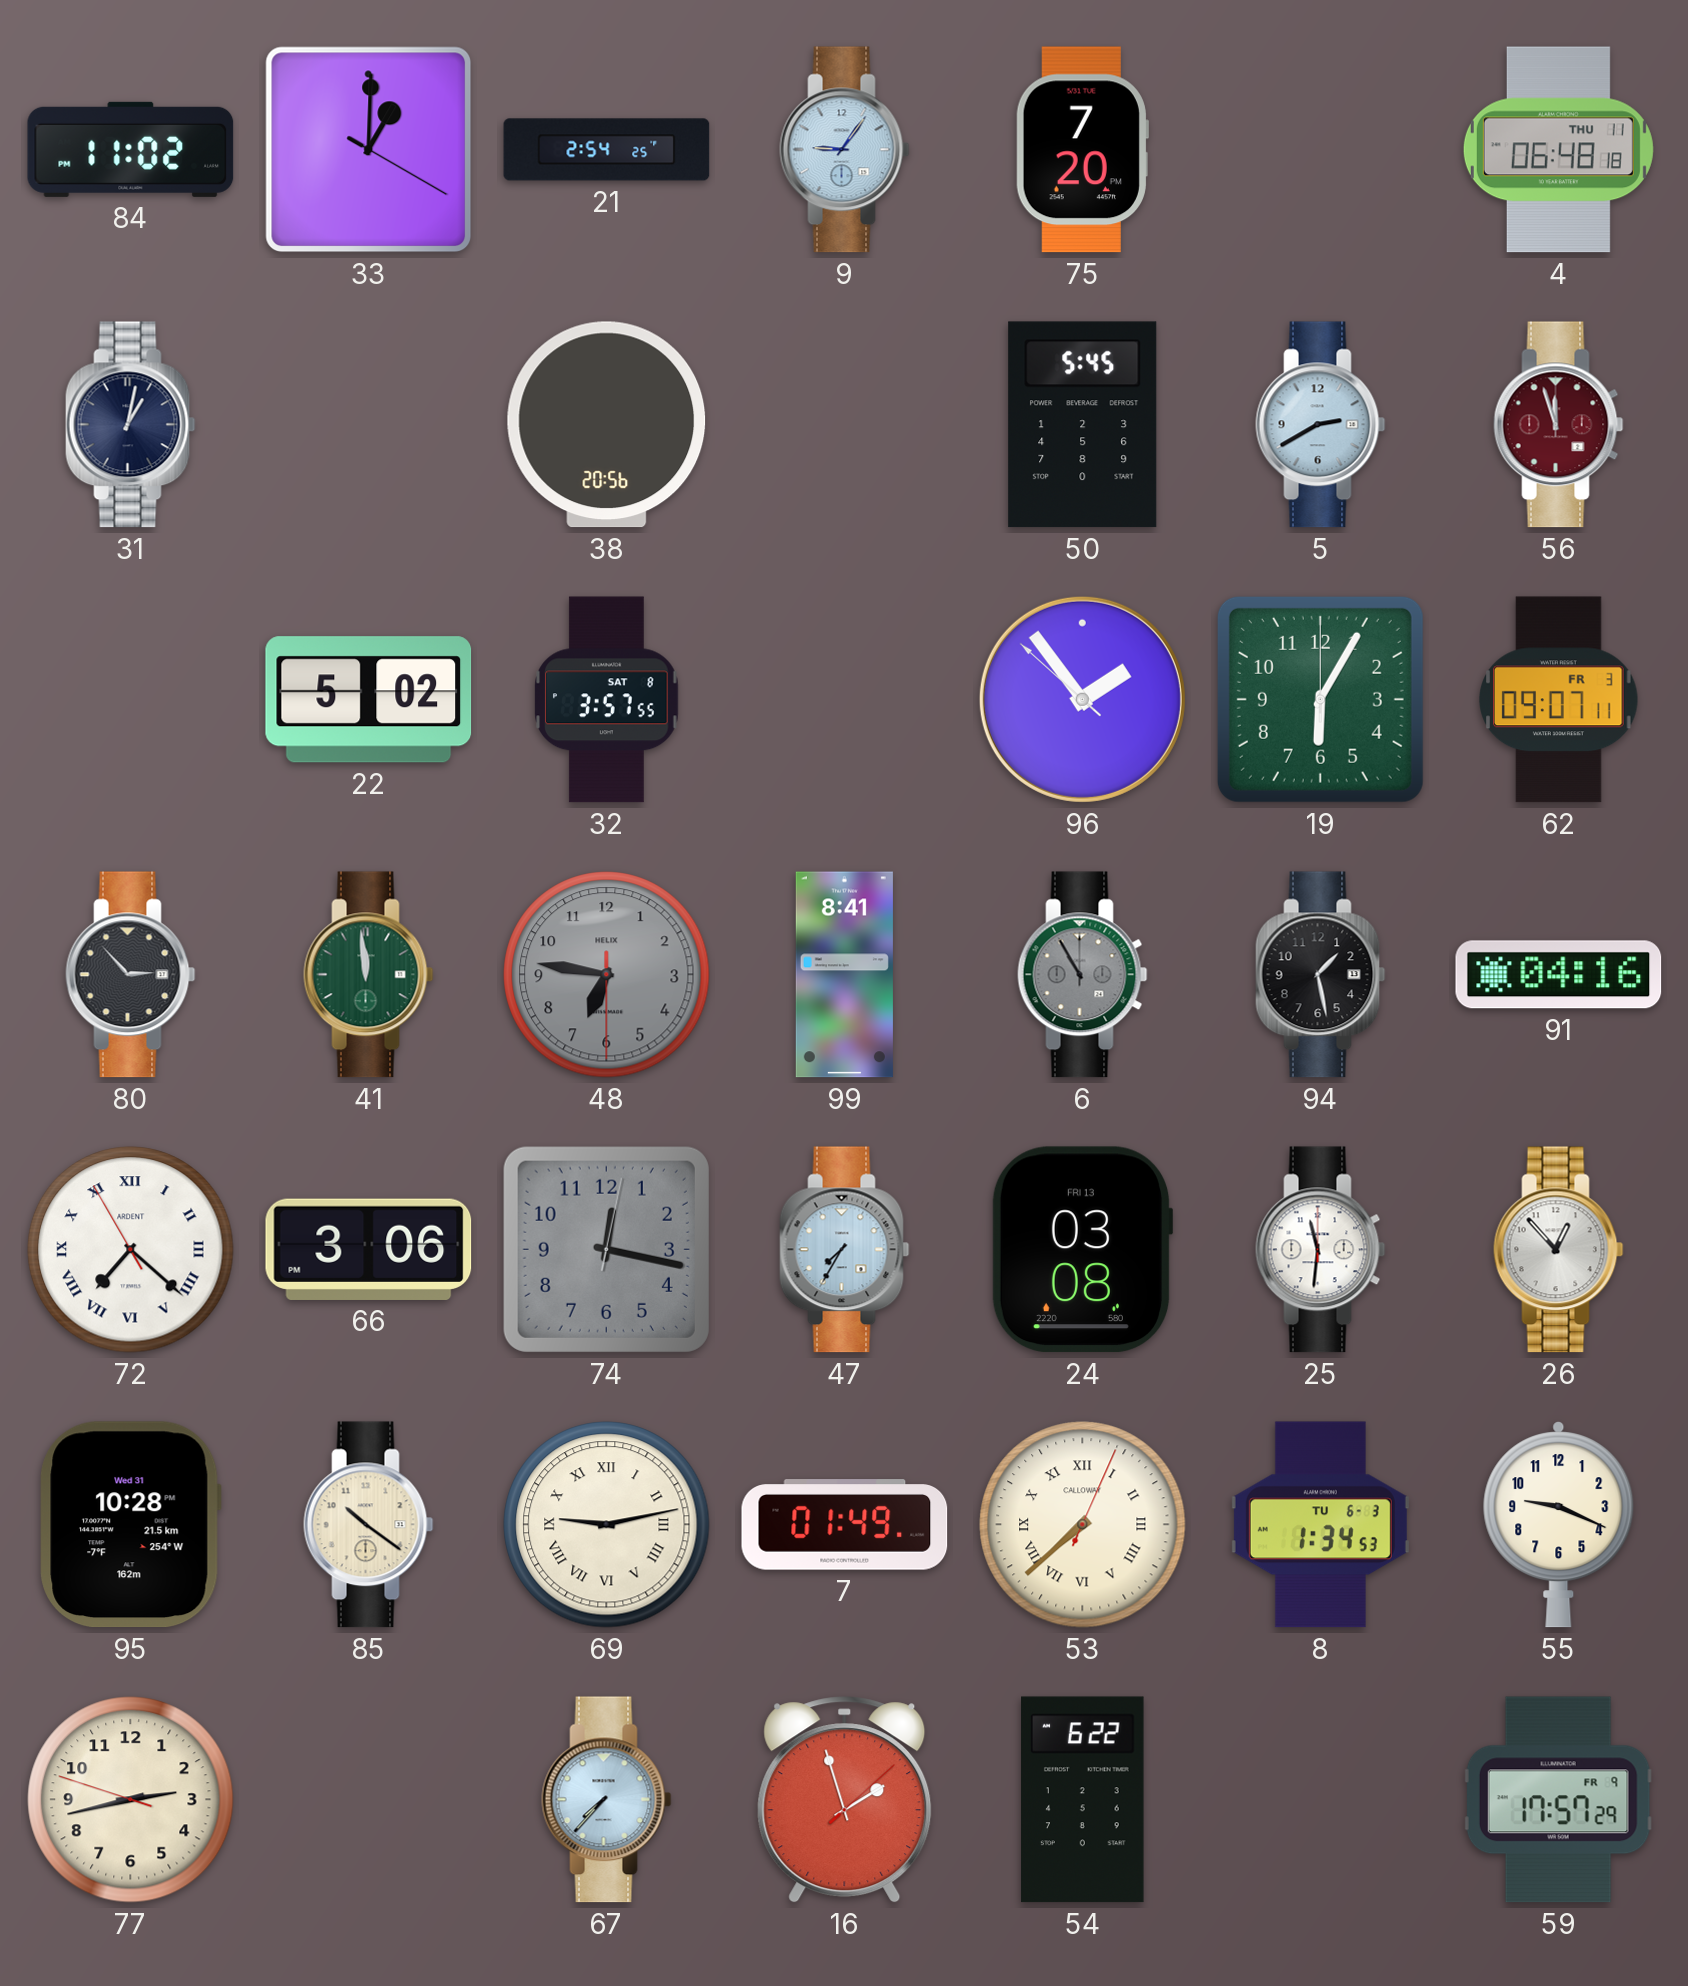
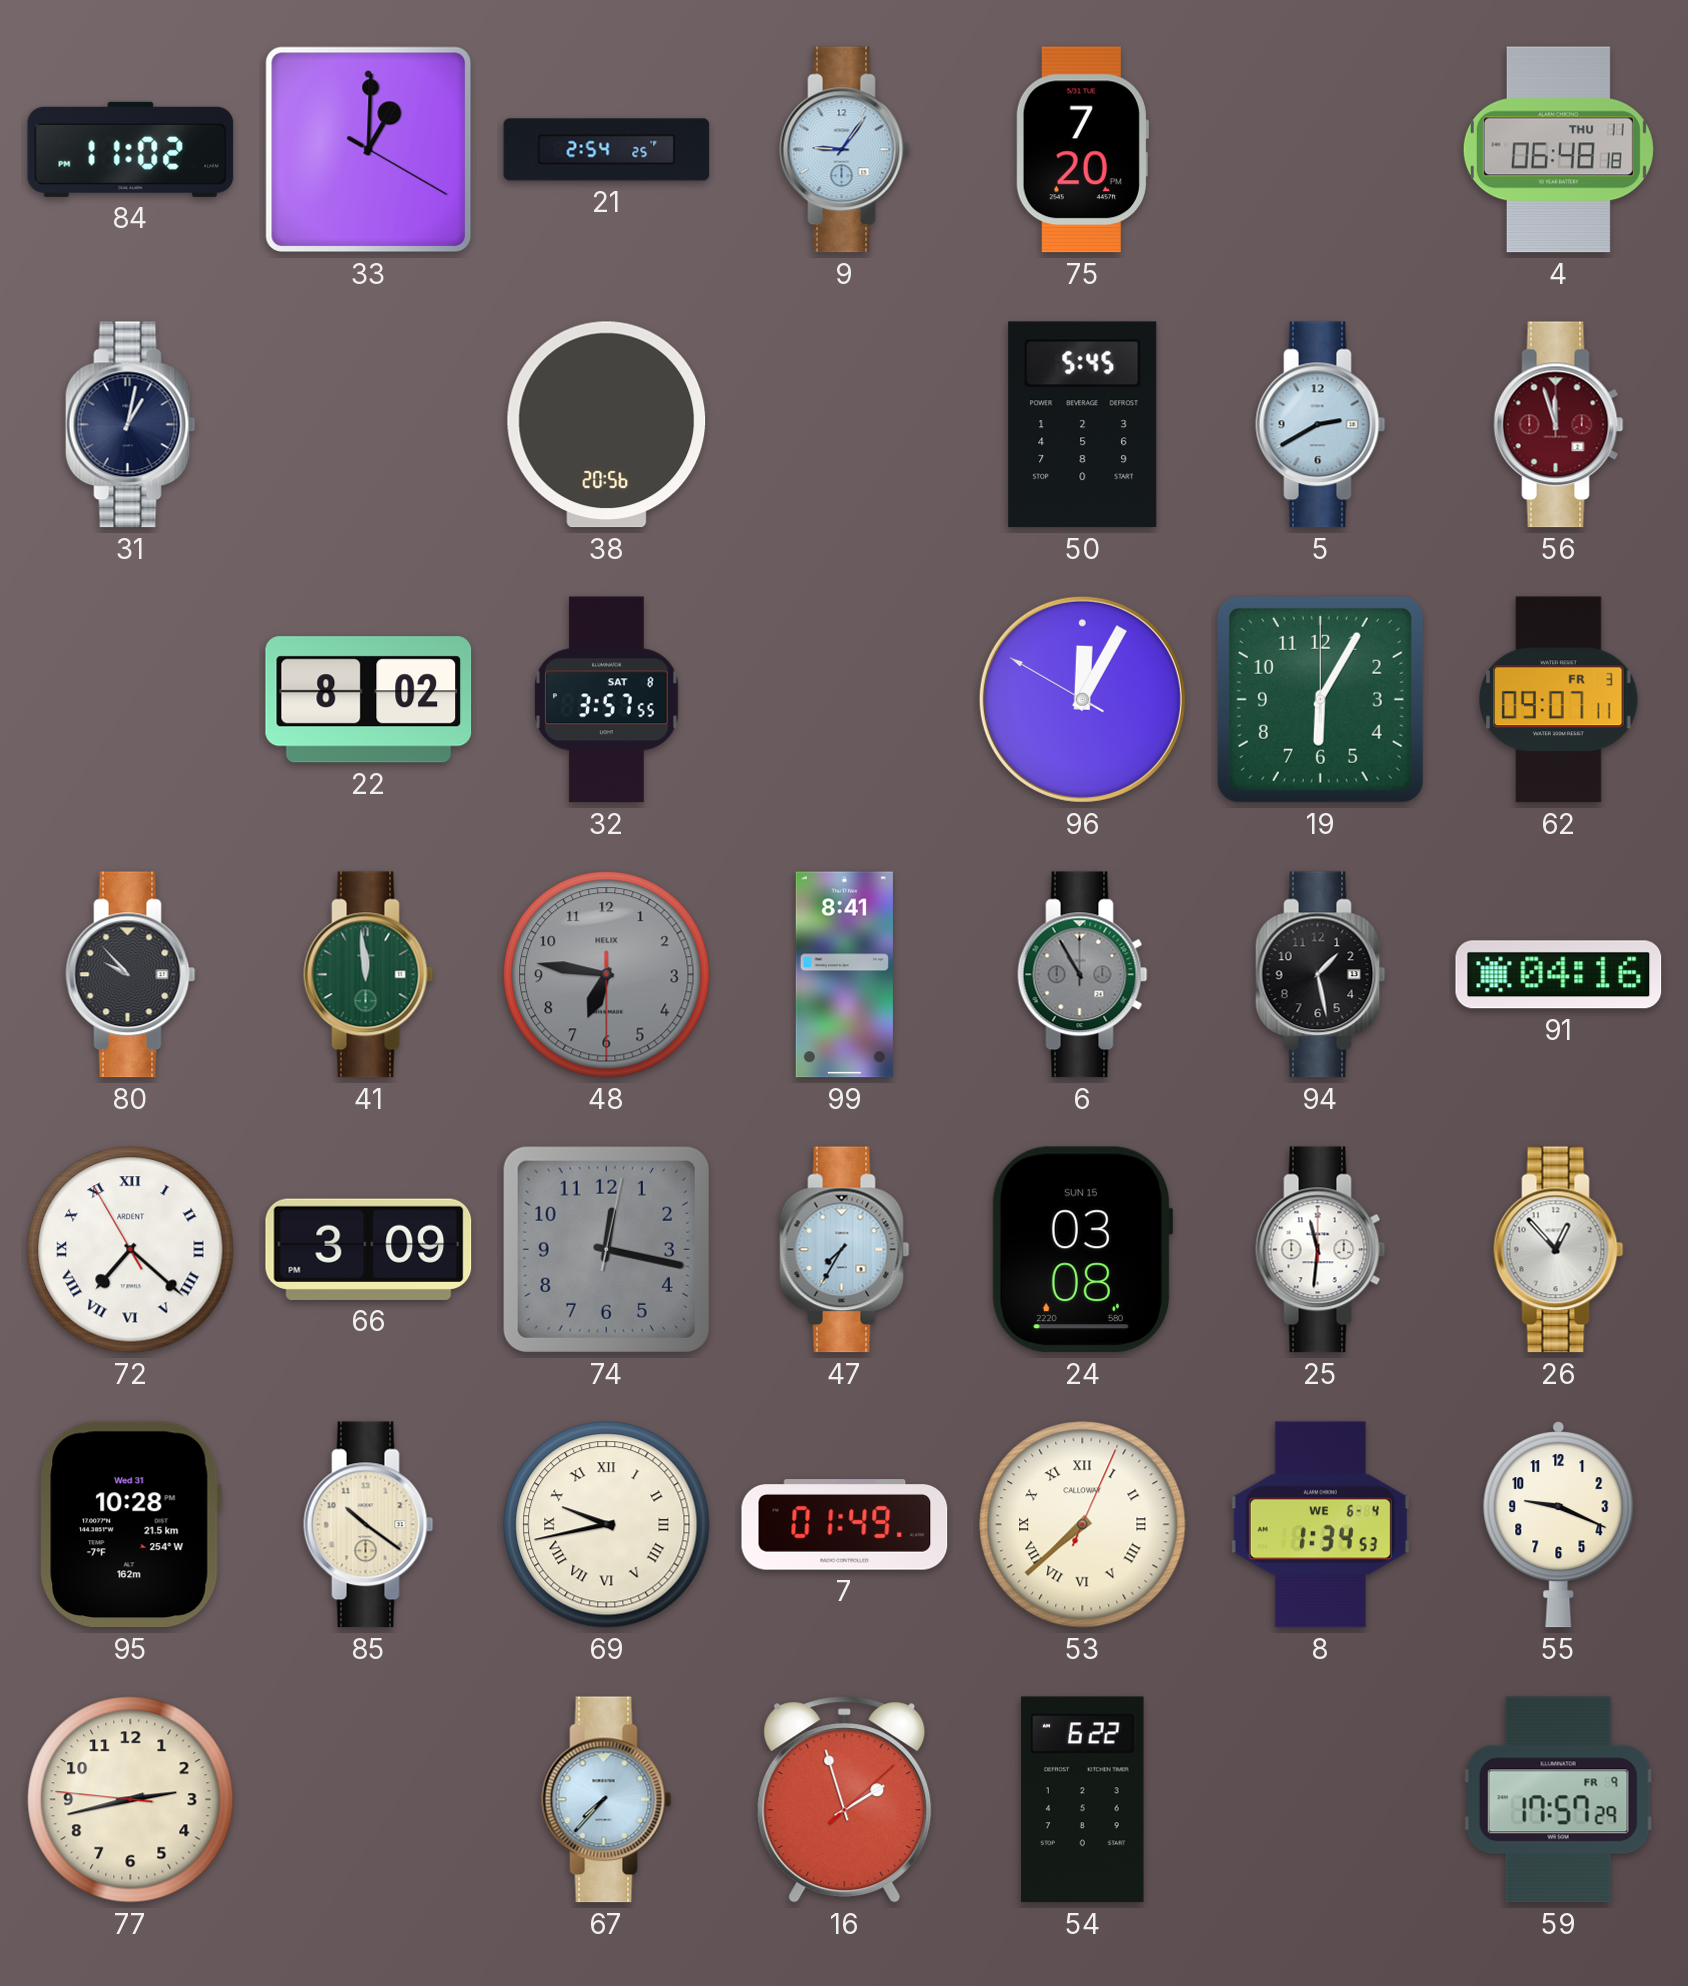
22: 5:02 -> 8:02 (369, 700)
96: 1:53 -> 12:04 (1082, 699)
80: 2:53 -> 9:53 (131, 975)
66: 3:06 -> 3:09 (369, 1249)
24 date: FRI 13 -> SUN 15 (1082, 1250)
69: 9:13 -> 9:43 (607, 1525)
8 date: TU 6-3 -> WE 6-4 (1320, 1525)
77: 2:42:48 -> 2:42:46 (131, 1800)
